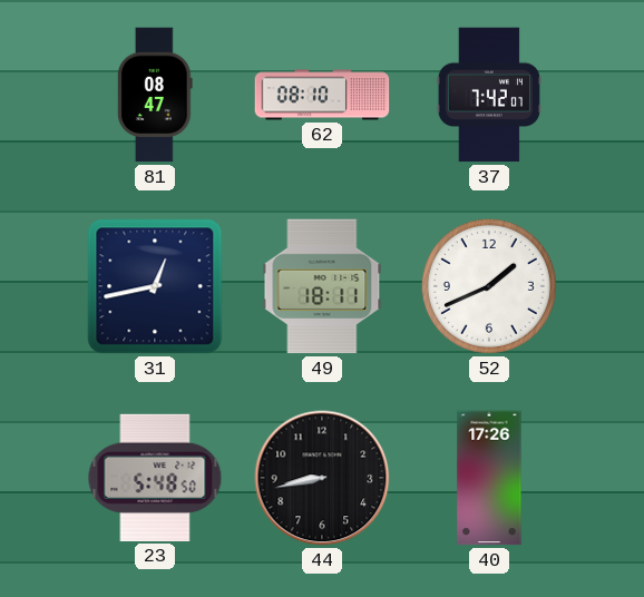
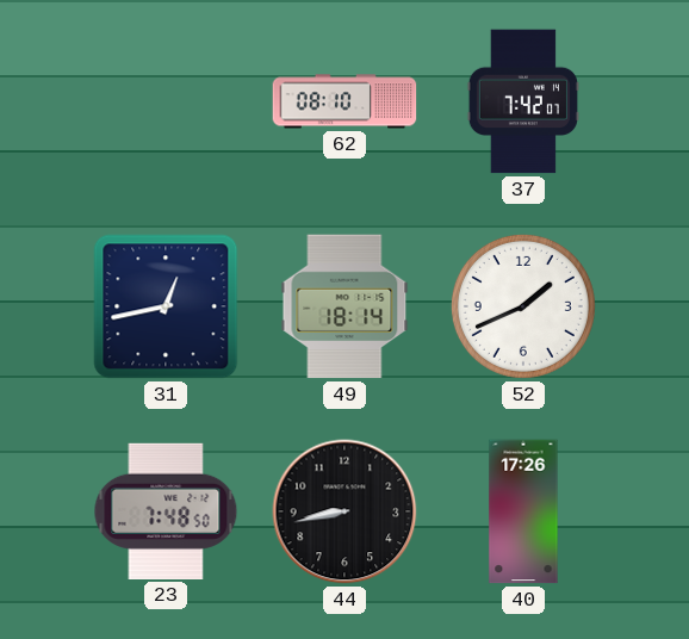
81: 08:47 -> none (156, 95)
49: 18:11 -> 18:14 (344, 306)
23: 5:48 -> 7:48 (166, 511)
